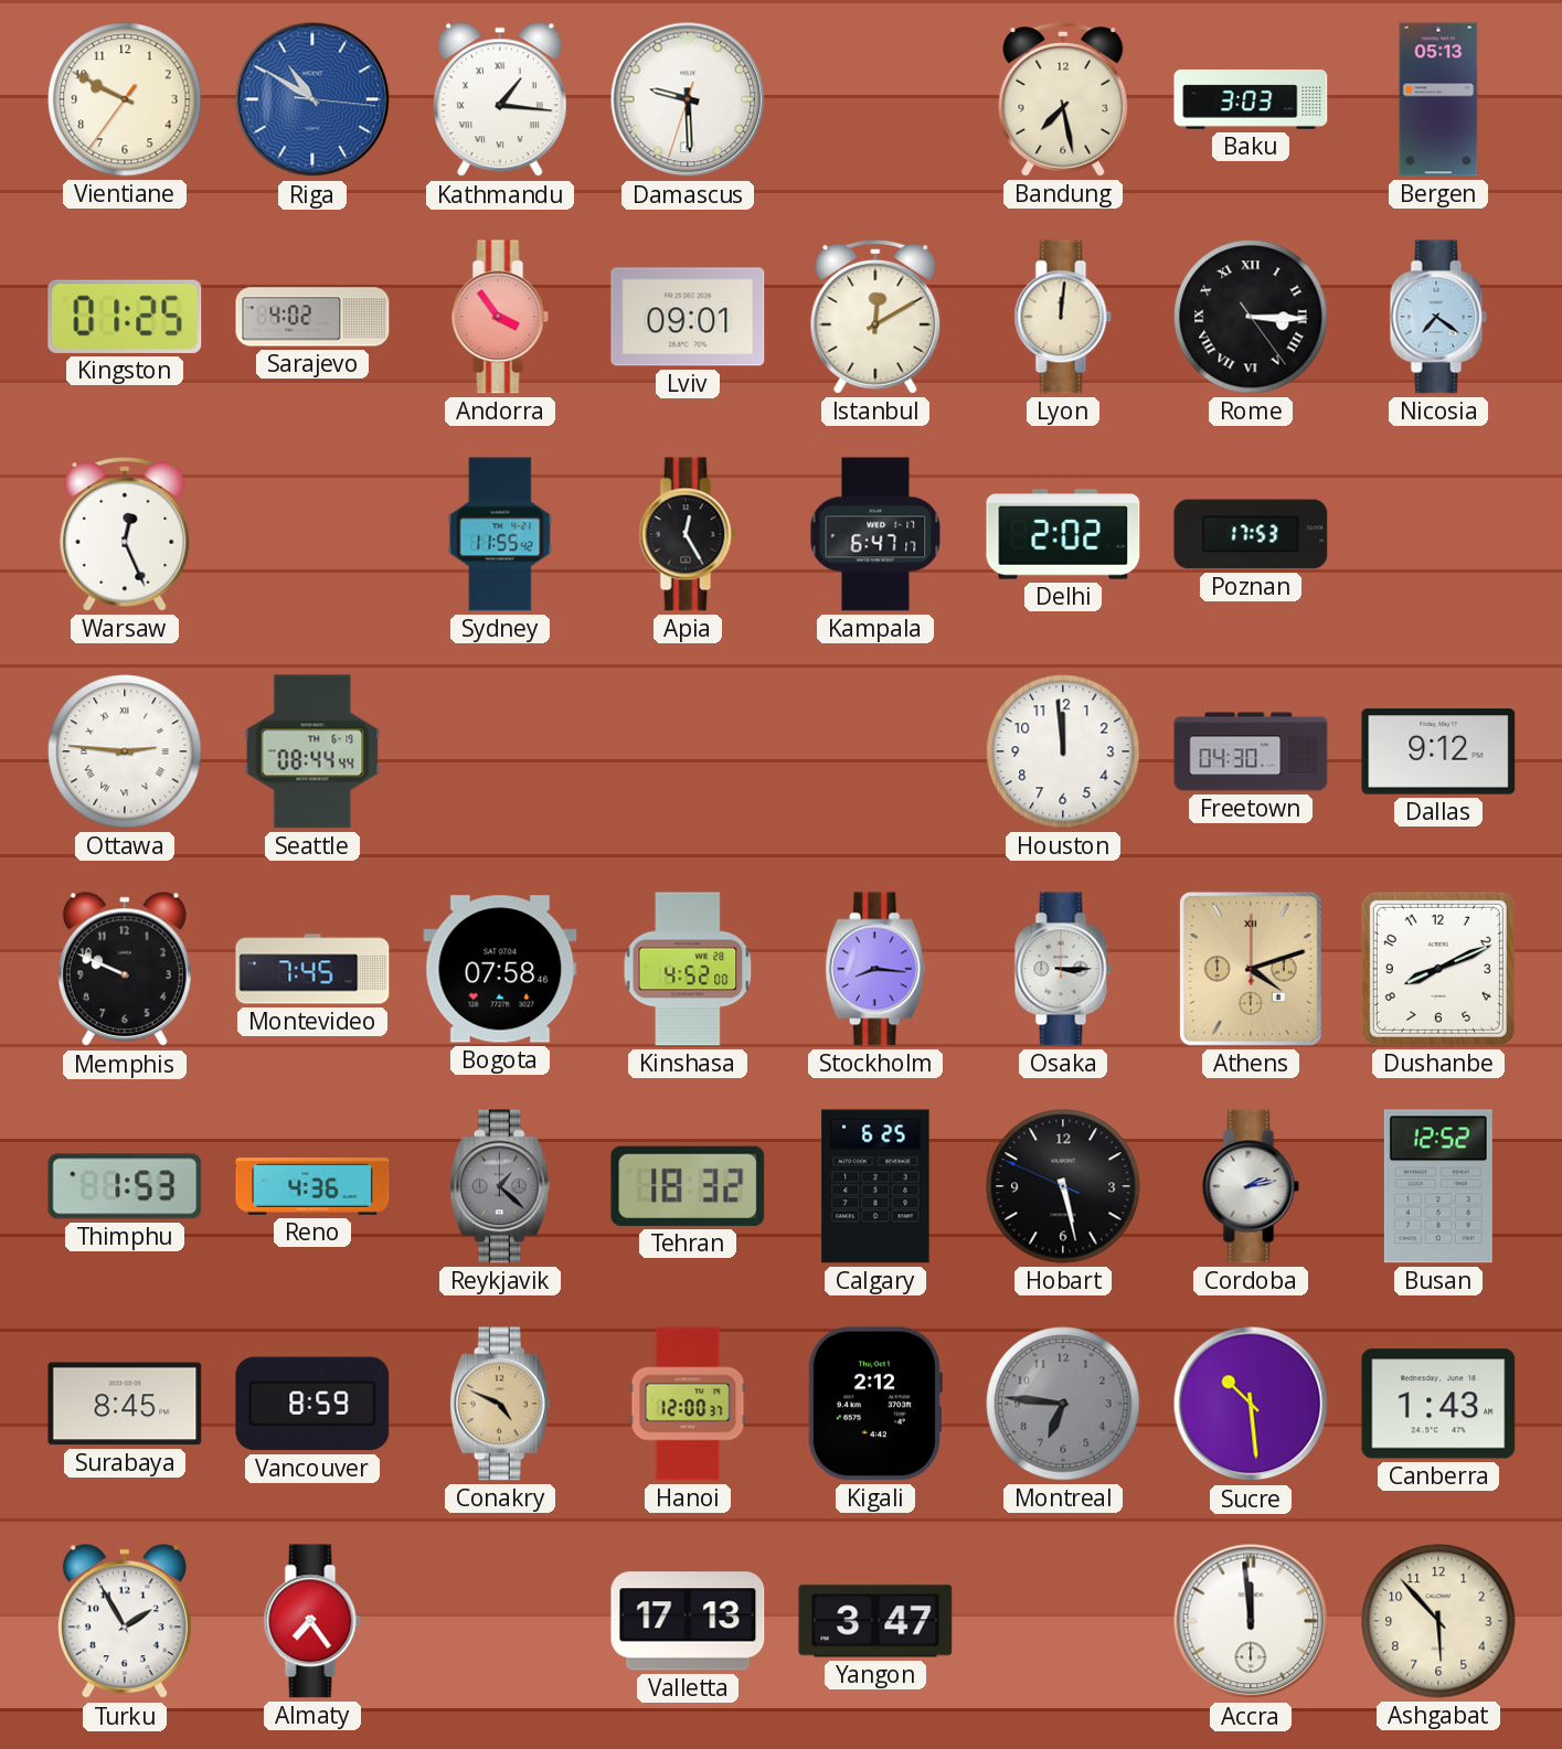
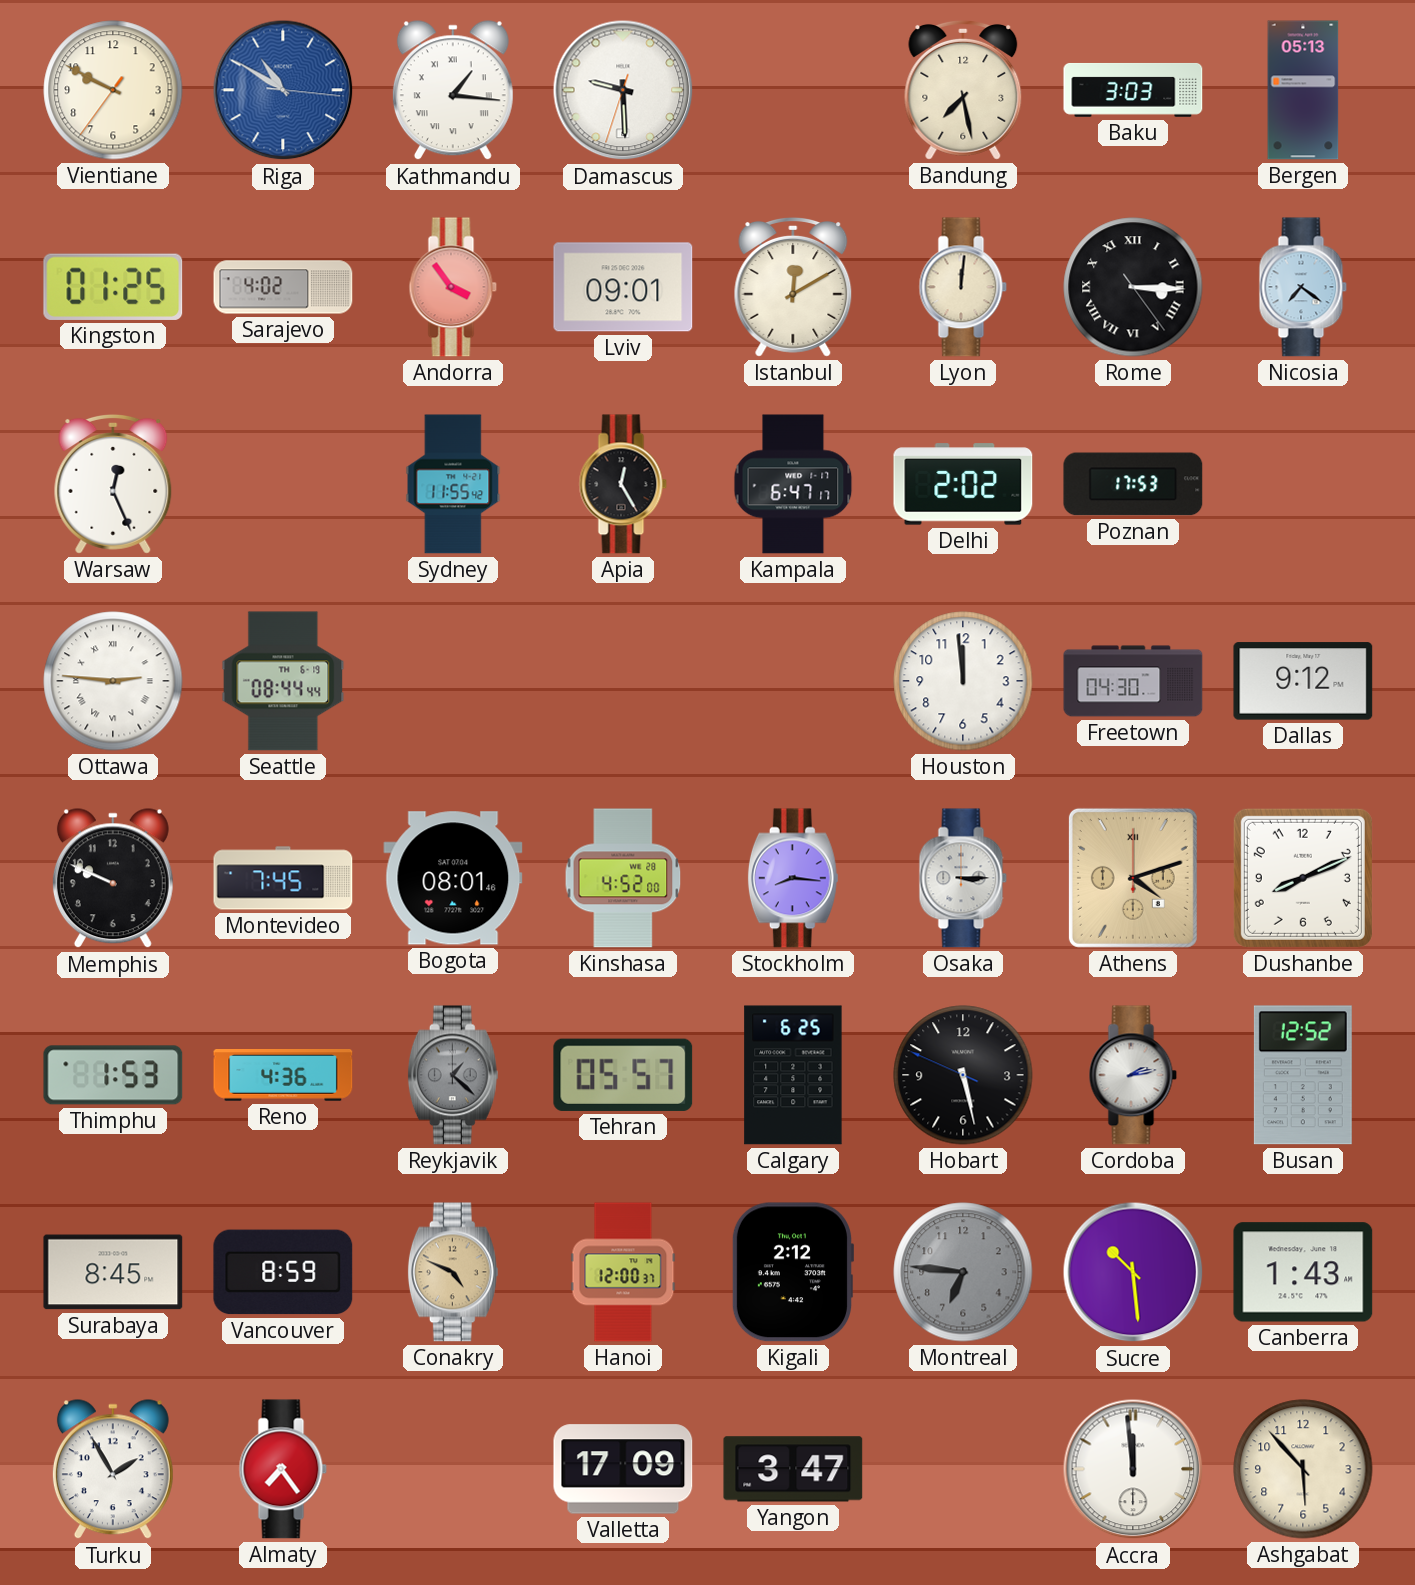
Bogota: 07:58 -> 08:01 (453, 878)
Tehran: 18:32 -> 05:57 (623, 1075)
Valletta: 17:13 -> 17:09 (623, 1469)
